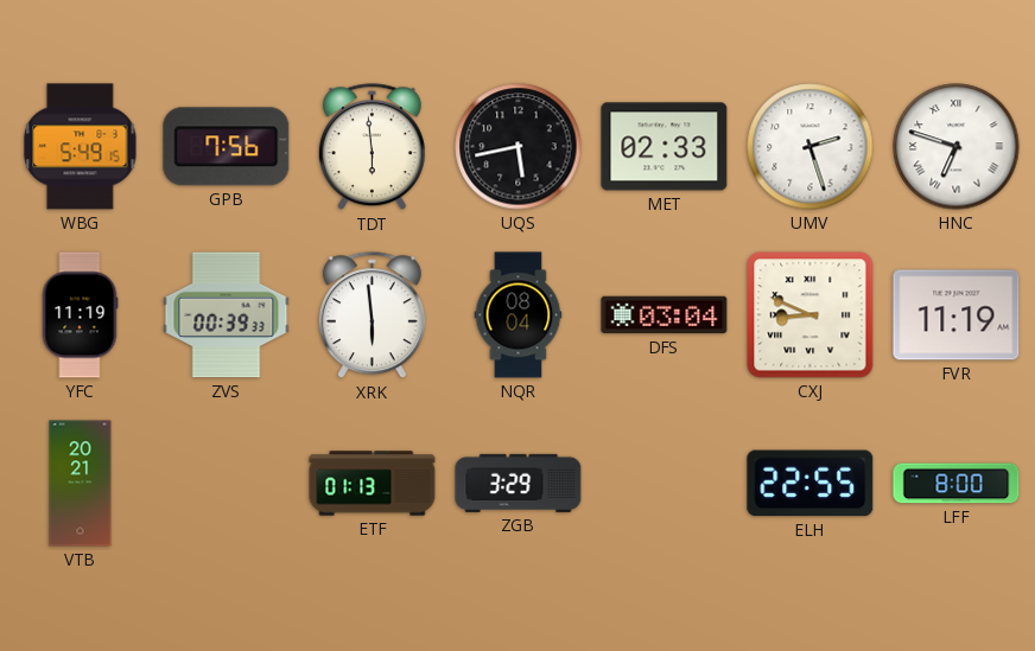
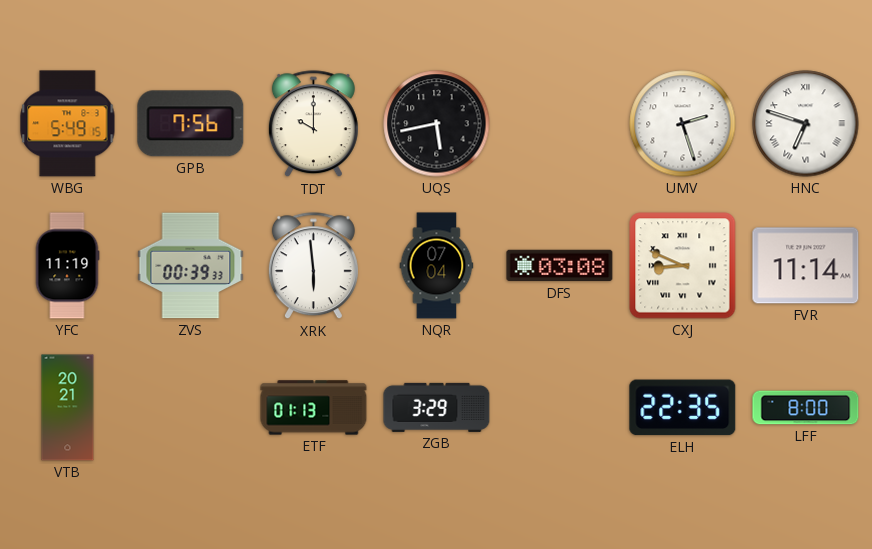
TDT: 5:59 -> 10:00 (313, 124)
MET: 02:33 -> none (665, 147)
NQR: 08:04 -> 07:04 (437, 266)
DFS: 03:04 -> 03:08 (560, 266)
FVR: 11:19 -> 11:14 (806, 266)
ELH: 22:55 -> 22:35 (683, 408)
